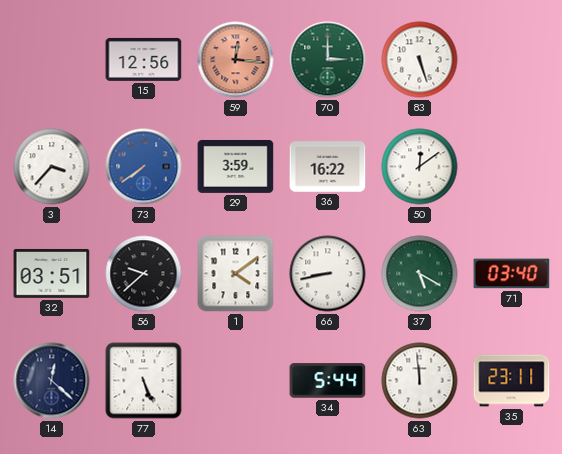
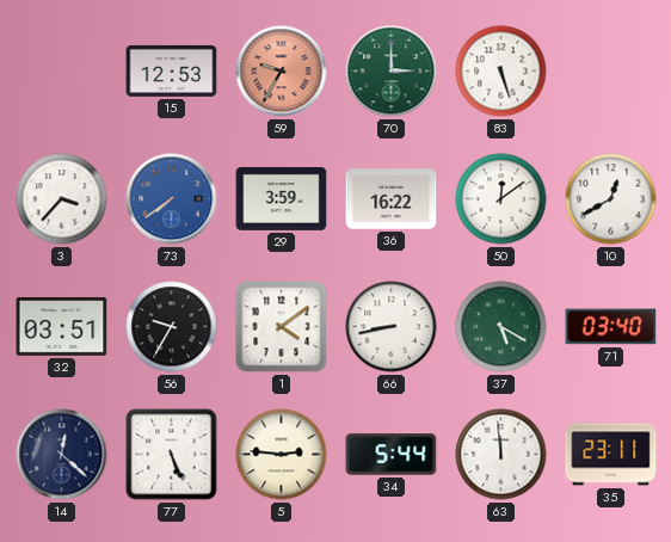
15: 12:56 -> 12:53 (172, 70)
59: 12:16 -> 9:35 (282, 72)
10: none -> 12:40 (611, 199)
56: 9:38 -> 9:35 (172, 327)
5: none -> 2:46 (282, 455)
